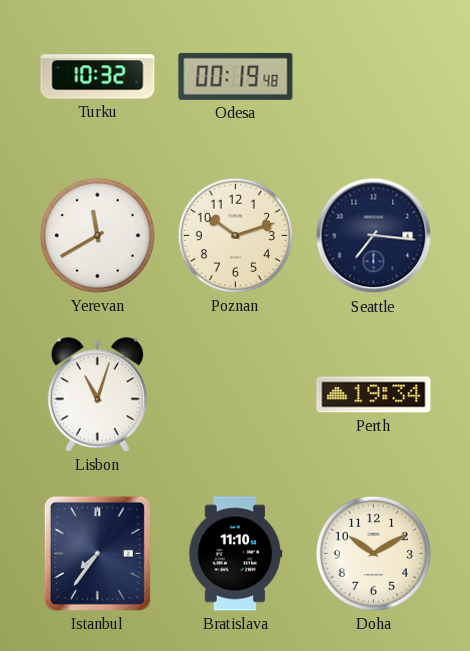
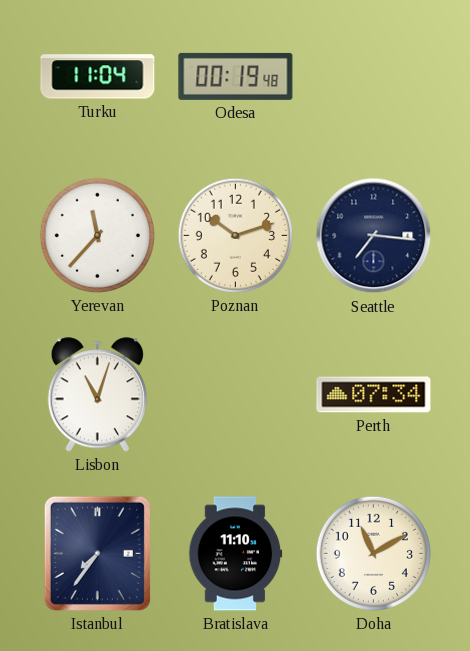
Turku: 10:32 -> 11:04 (98, 77)
Yerevan: 11:40 -> 11:37 (97, 235)
Perth: 19:34 -> 07:34 (374, 395)
Doha: 10:10 -> 11:10 (373, 553)
